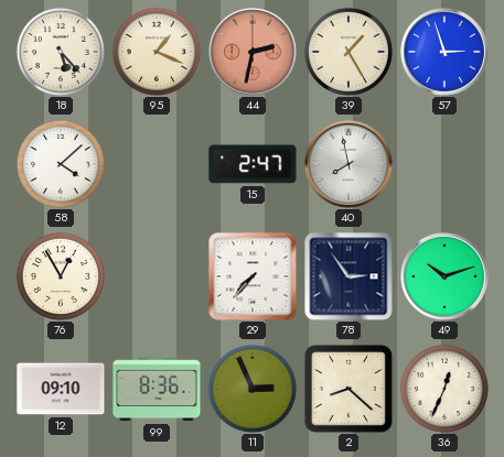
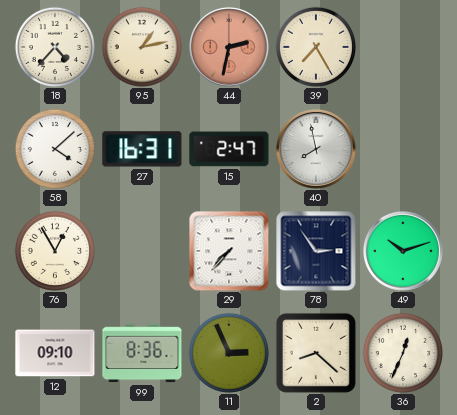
18: 5:23 -> 4:37 (55, 47)
95: 1:19 -> 1:13 (142, 47)
39: 1:25 -> 7:25 (316, 47)
57: 2:57 -> none (444, 52)
27: none -> 16:31 (142, 149)
